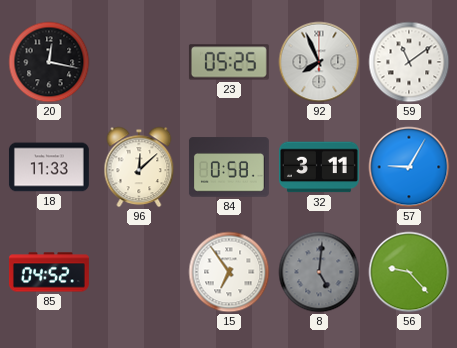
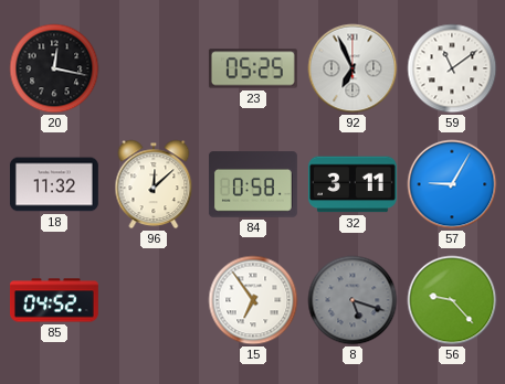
92: 7:56 -> 6:56 (353, 68)
18: 11:33 -> 11:32 (54, 184)
8: 5:01 -> 5:18 (353, 300)
